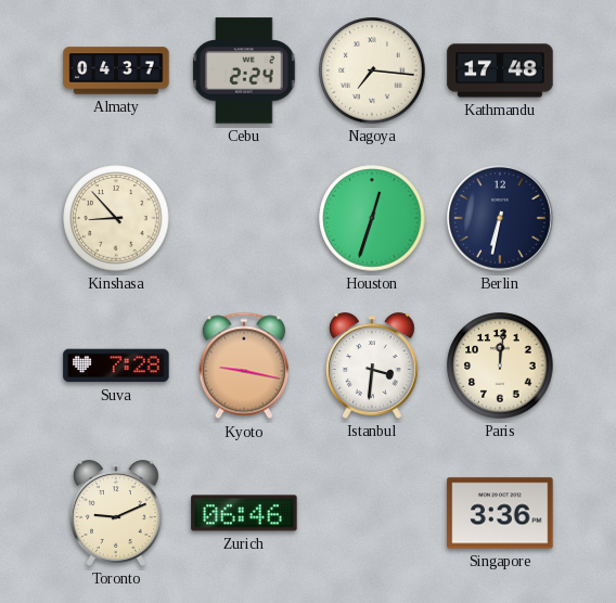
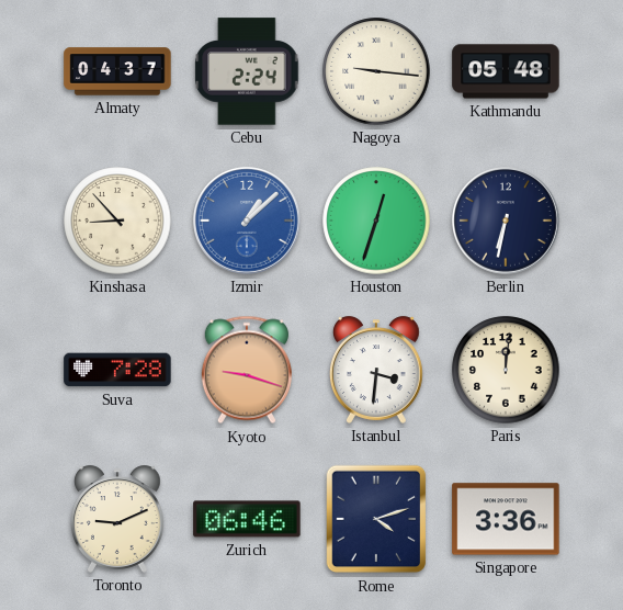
Nagoya: 7:16 -> 9:16 (376, 71)
Kathmandu: 17:48 -> 05:48 (506, 71)
Izmir: none -> 1:08 (248, 222)
Kyoto: 9:17 -> 9:18 (247, 370)
Rome: none -> 4:12 (376, 519)
